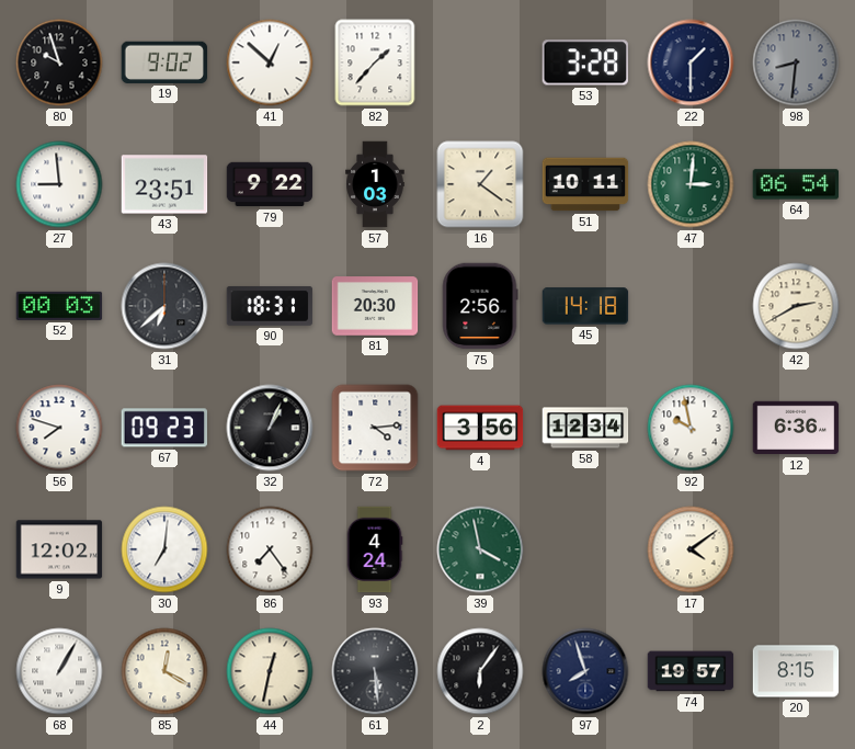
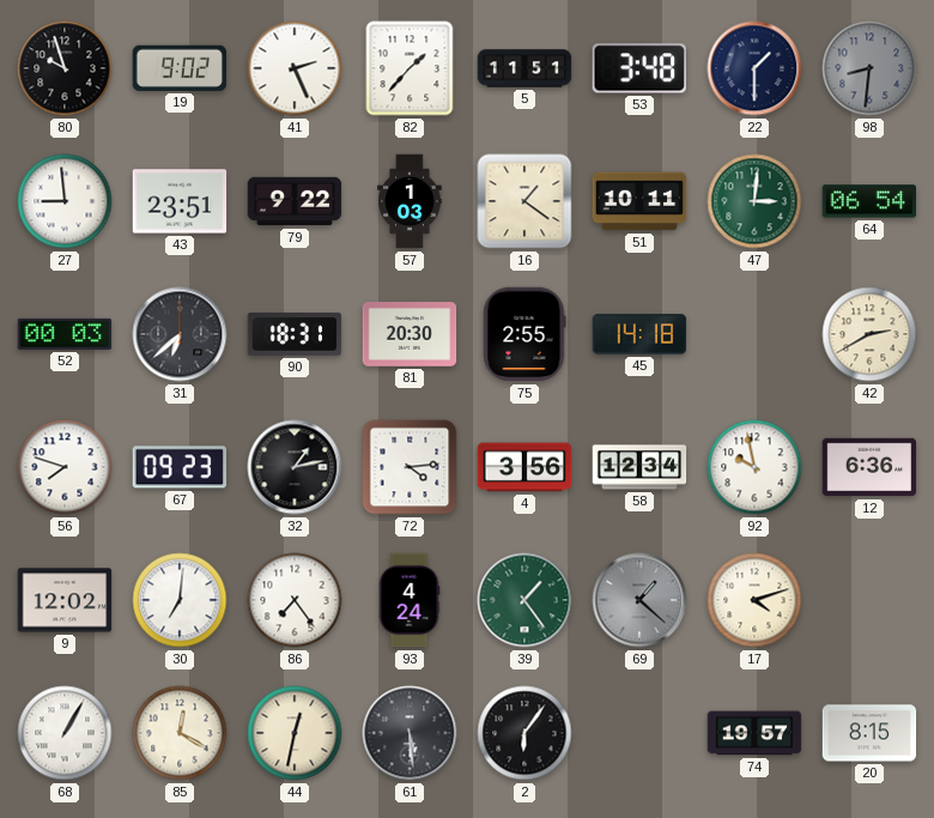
41: 12:52 -> 2:26 (295, 68)
5: none -> 11:51 (524, 68)
53: 3:28 -> 3:48 (638, 68)
75: 2:56 -> 2:55 (524, 334)
32: 1:04 -> 1:13 (295, 467)
39: 3:58 -> 1:24 (524, 600)
69: none -> 1:22 (639, 600)
17: 4:09 -> 4:12 (754, 600)
97: 7:57 -> none (585, 671)
